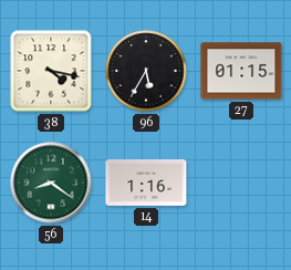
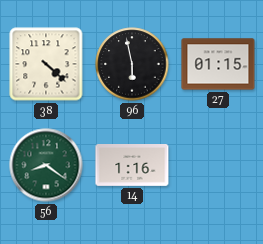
38: 4:17 -> 4:22 (46, 64)
96: 5:35 -> 5:58 (132, 64)
